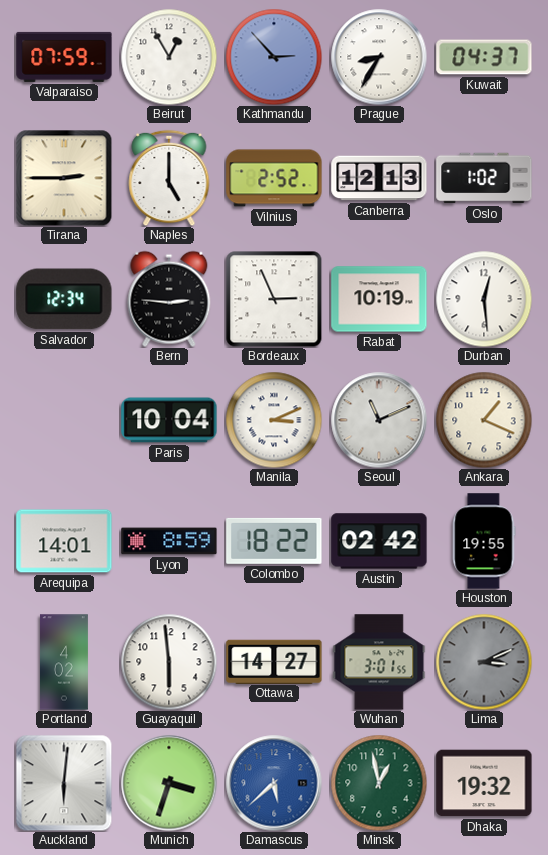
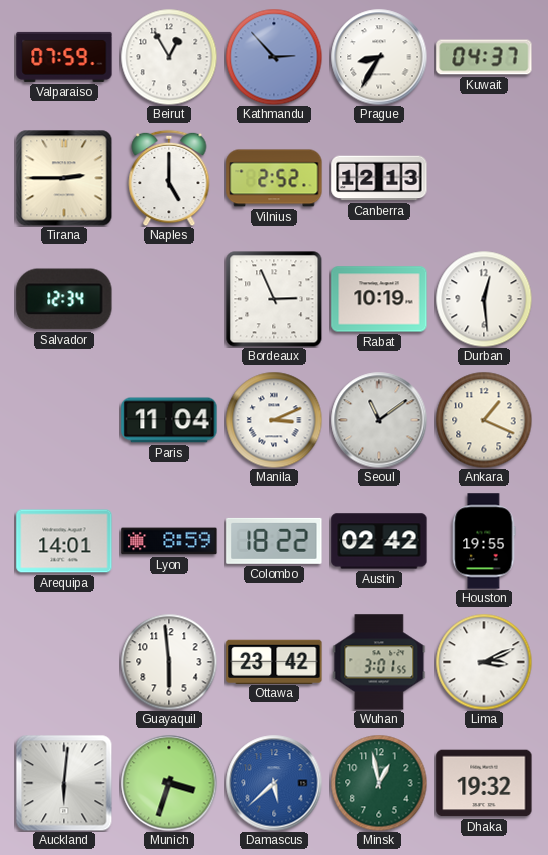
Oslo: 1:02 -> none (484, 178)
Bern: 2:46 -> none (169, 299)
Paris: 10:04 -> 11:04 (169, 420)
Seoul: 11:11 -> 11:09 (379, 420)
Portland: 4:02 -> none (64, 662)
Ottawa: 14:27 -> 23:42 (274, 661)
Lima dial: grey -> white (484, 662)
